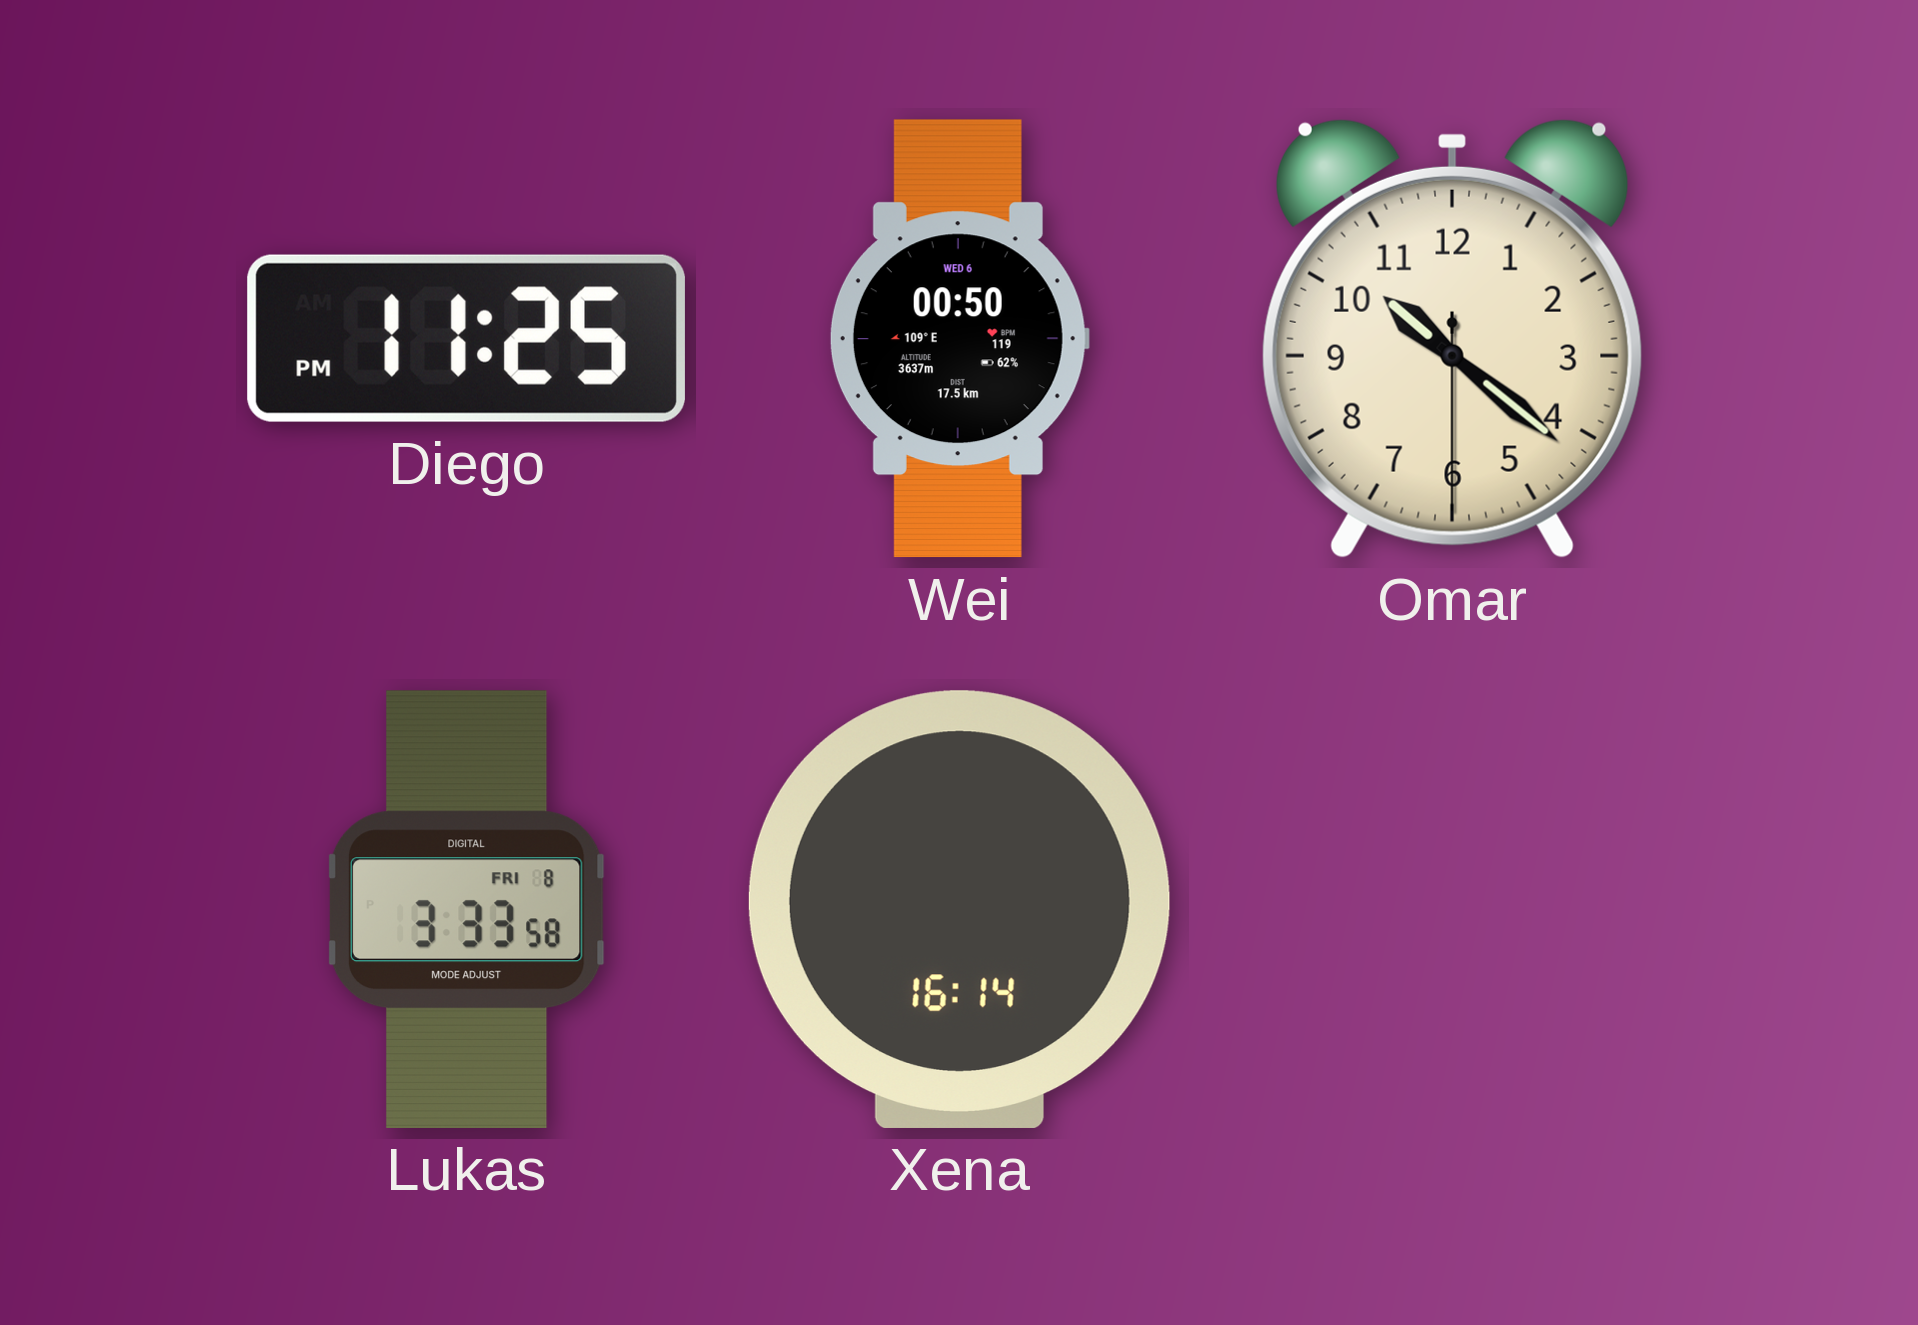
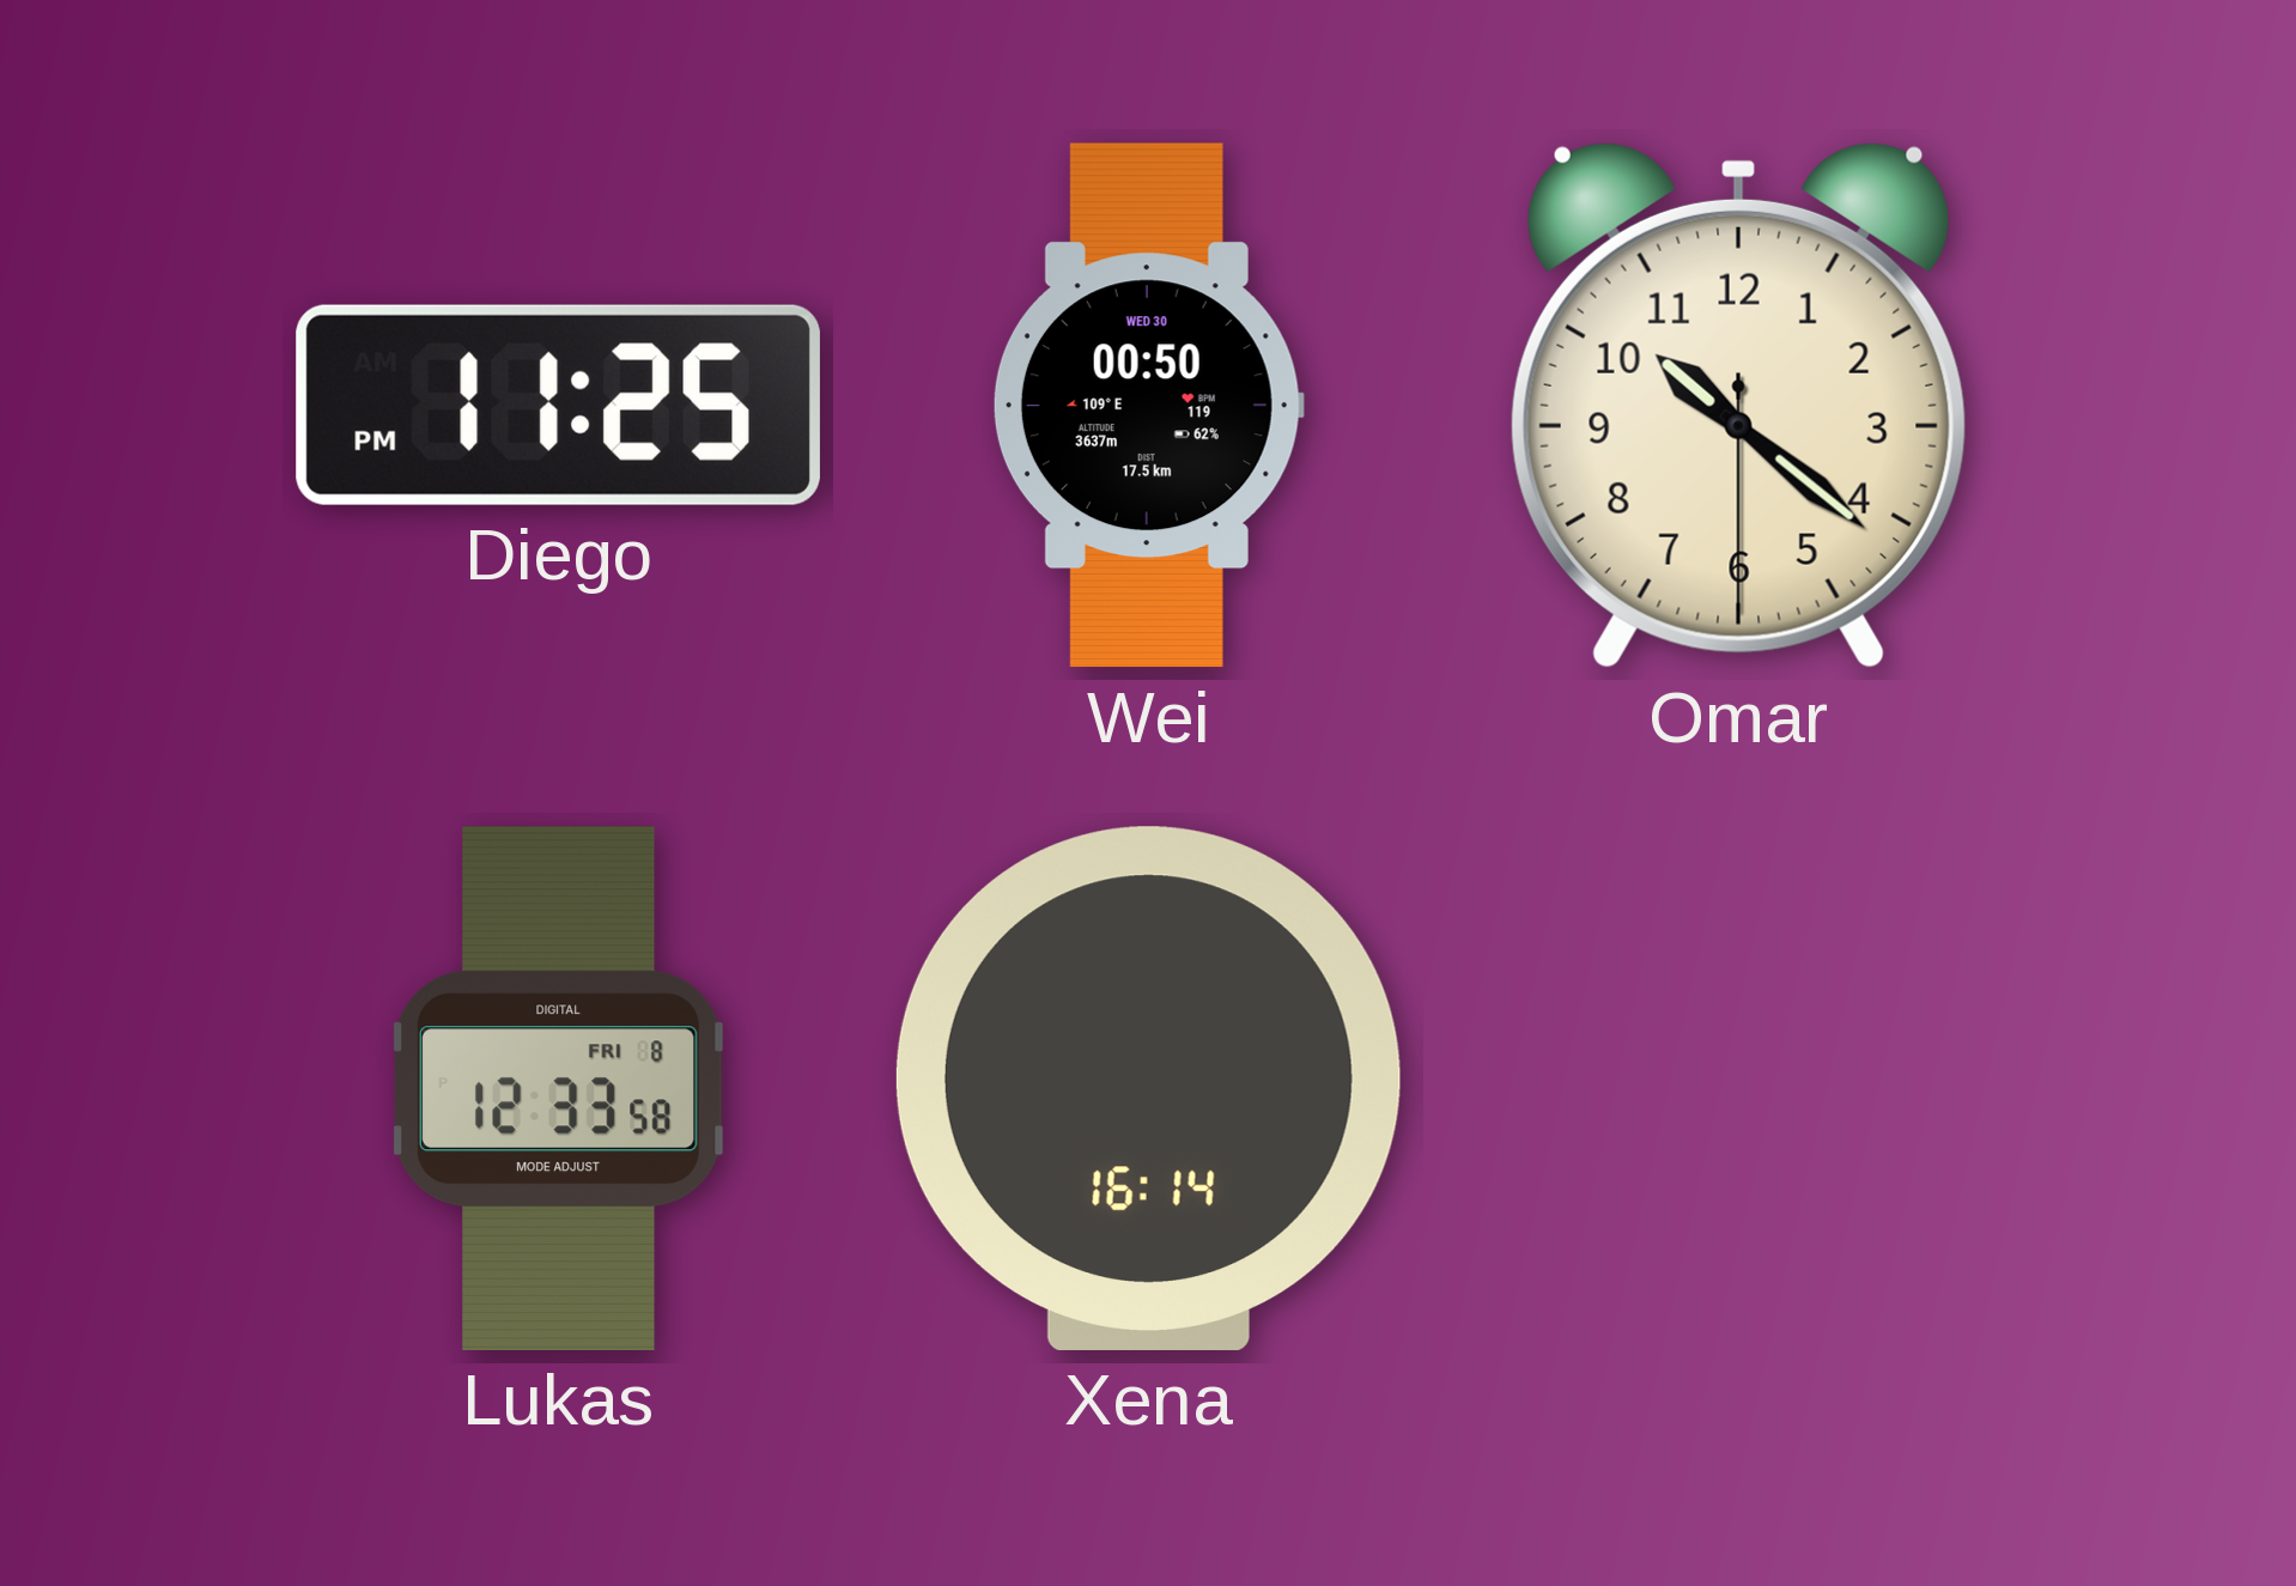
Wei date: WED 6 -> WED 30 (1148, 406)
Lukas: 3:33 -> 12:33 (558, 1088)
